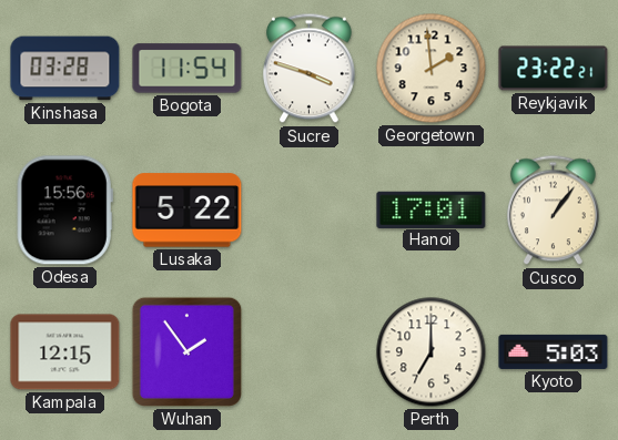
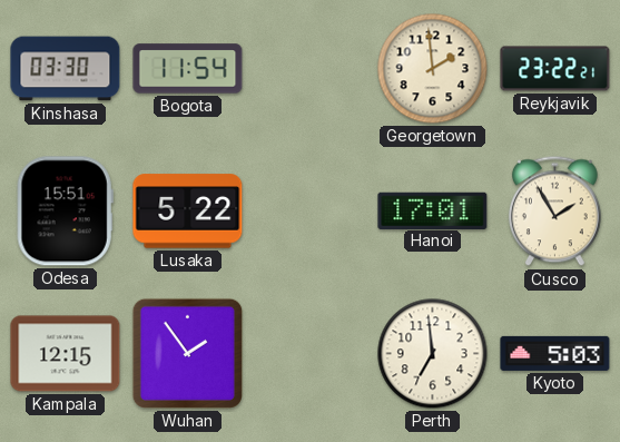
Kinshasa: 03:28 -> 03:30 (66, 69)
Sucre: 3:48 -> none (308, 69)
Odesa: 15:56 -> 15:51 (65, 212)
Cusco: 1:06 -> 1:55 (554, 212)
Perth: 7:00 -> 6:59 (433, 354)
